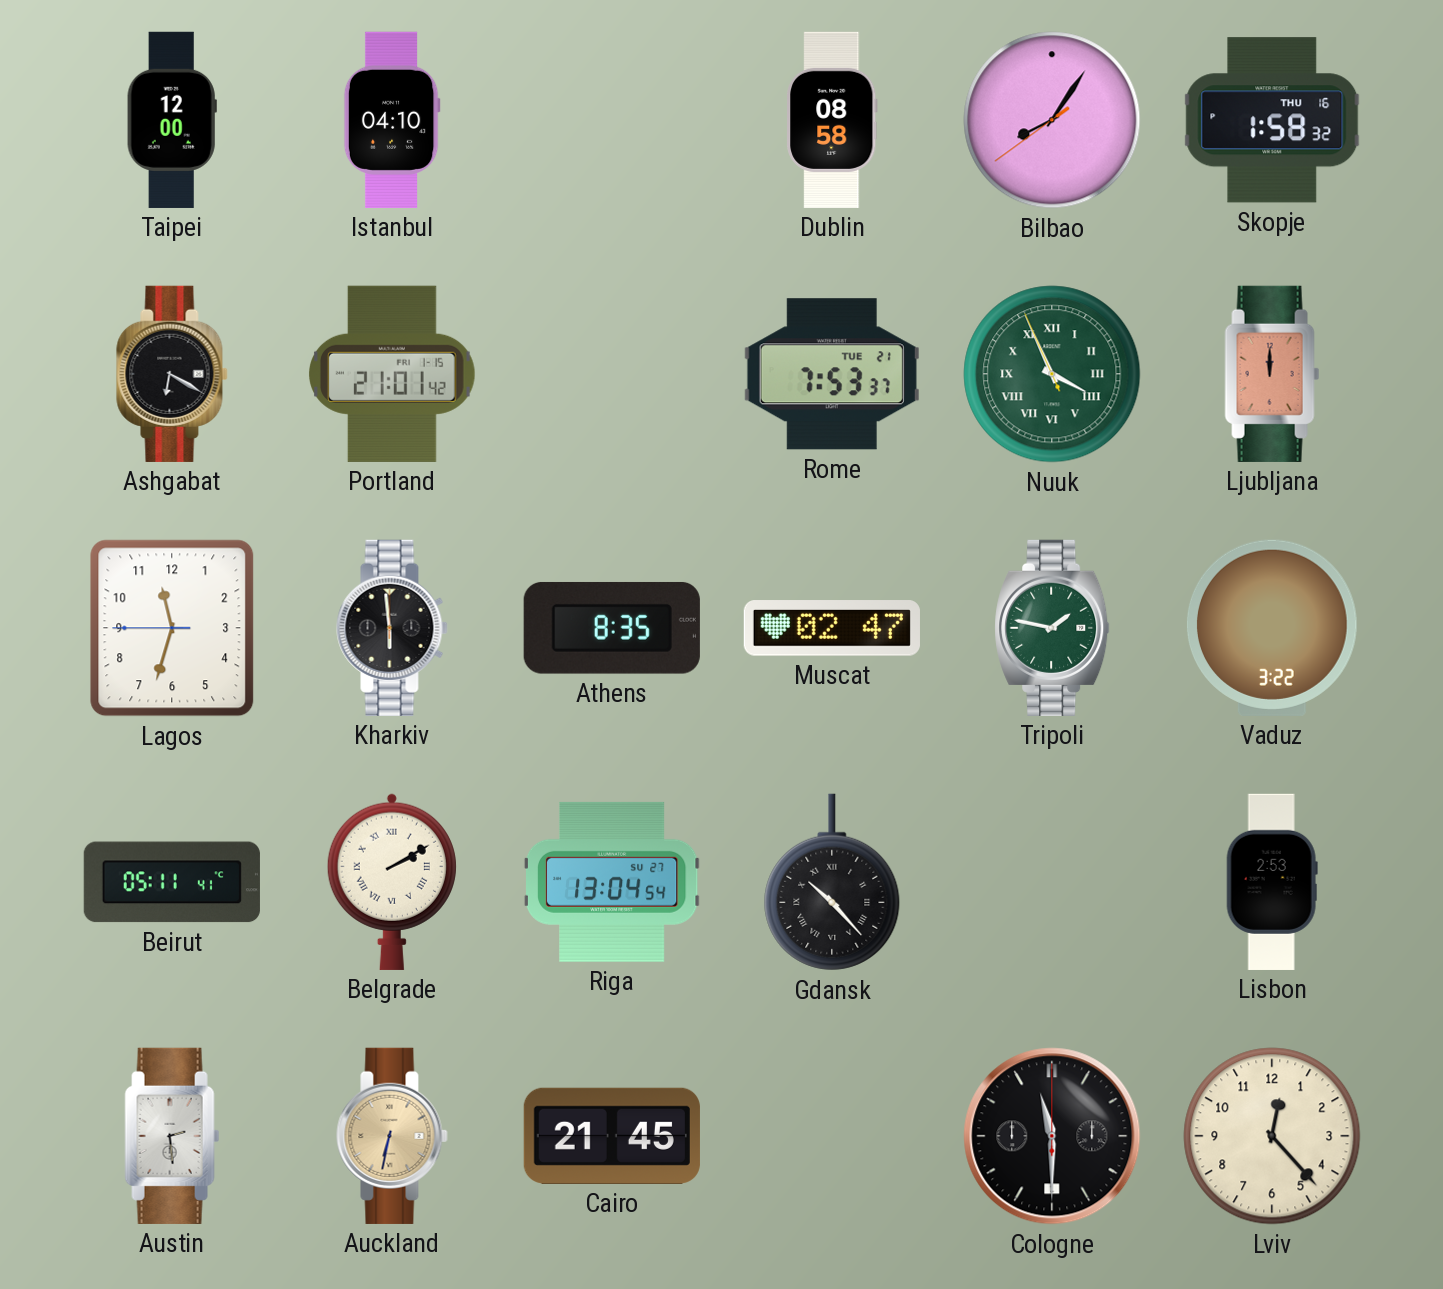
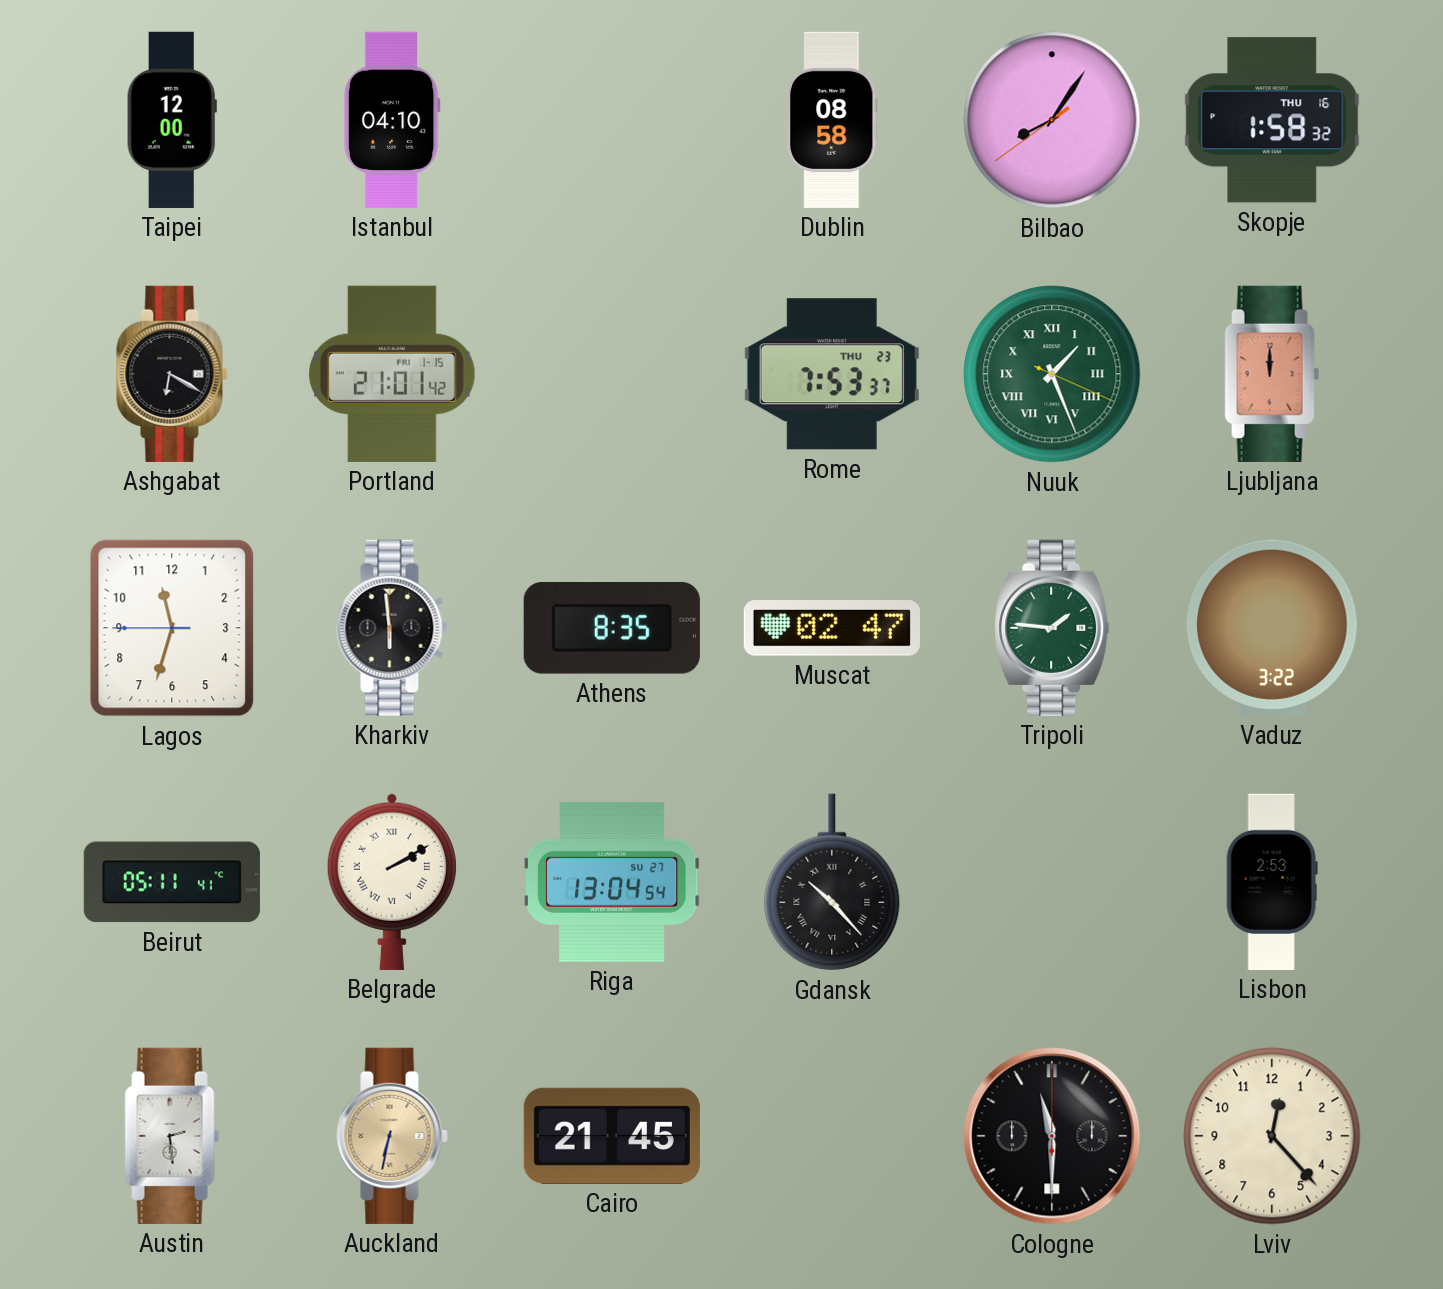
Rome date: TUE 21 -> THU 23 (832, 374)
Nuuk: 3:55 -> 1:26 (1052, 374)
Tripoli: 1:47 -> 1:46 (1052, 628)
